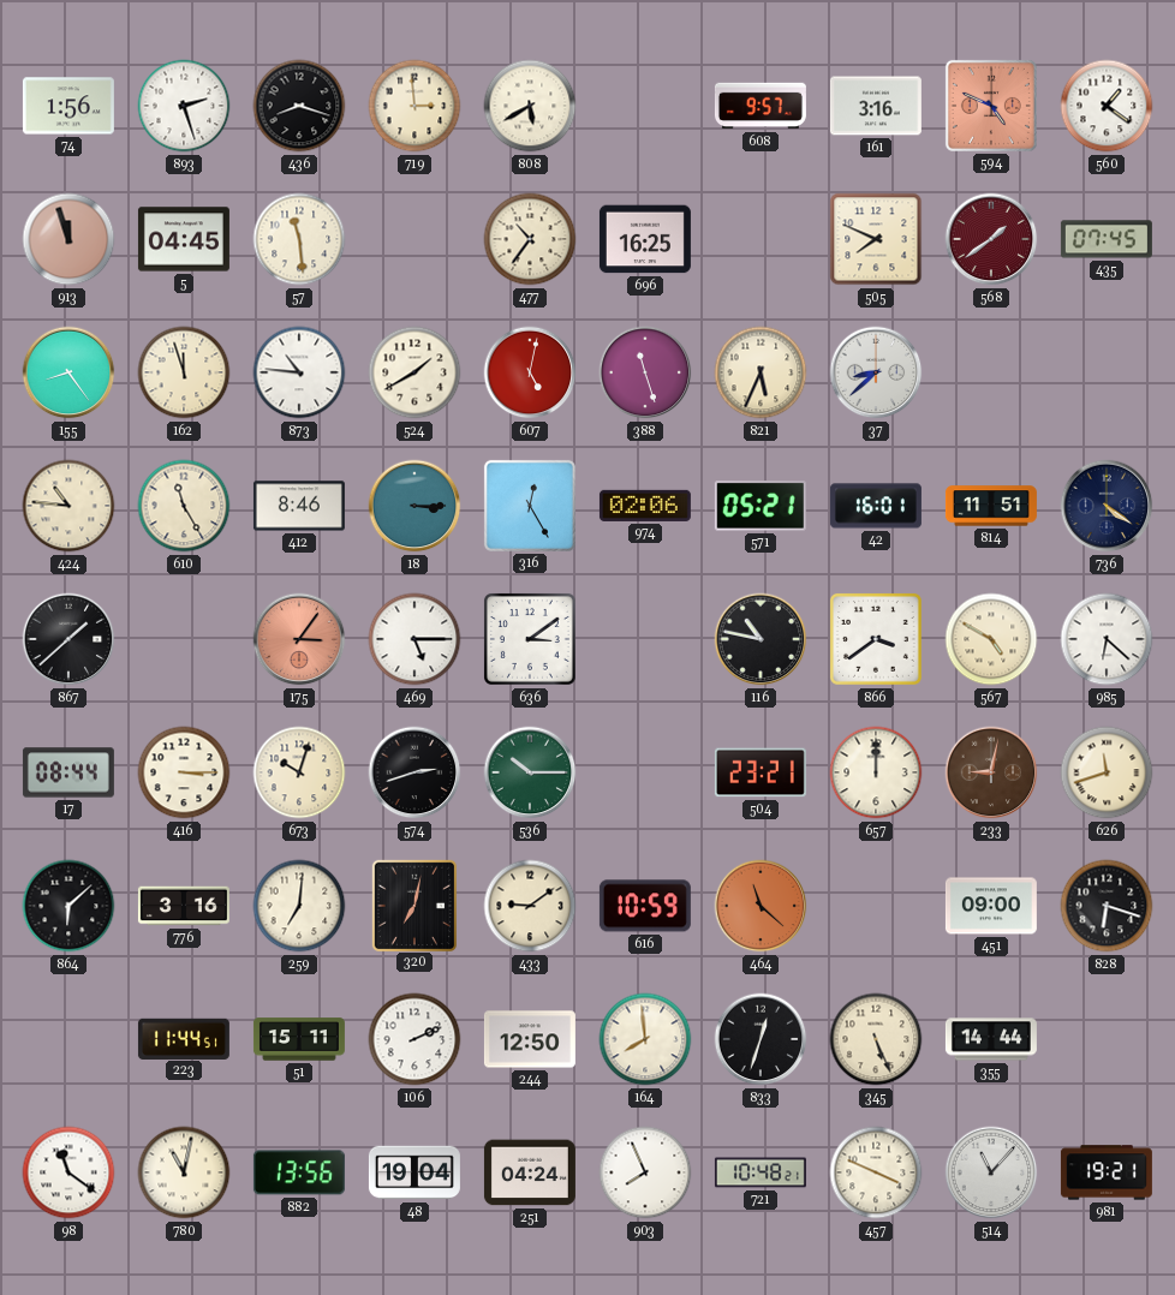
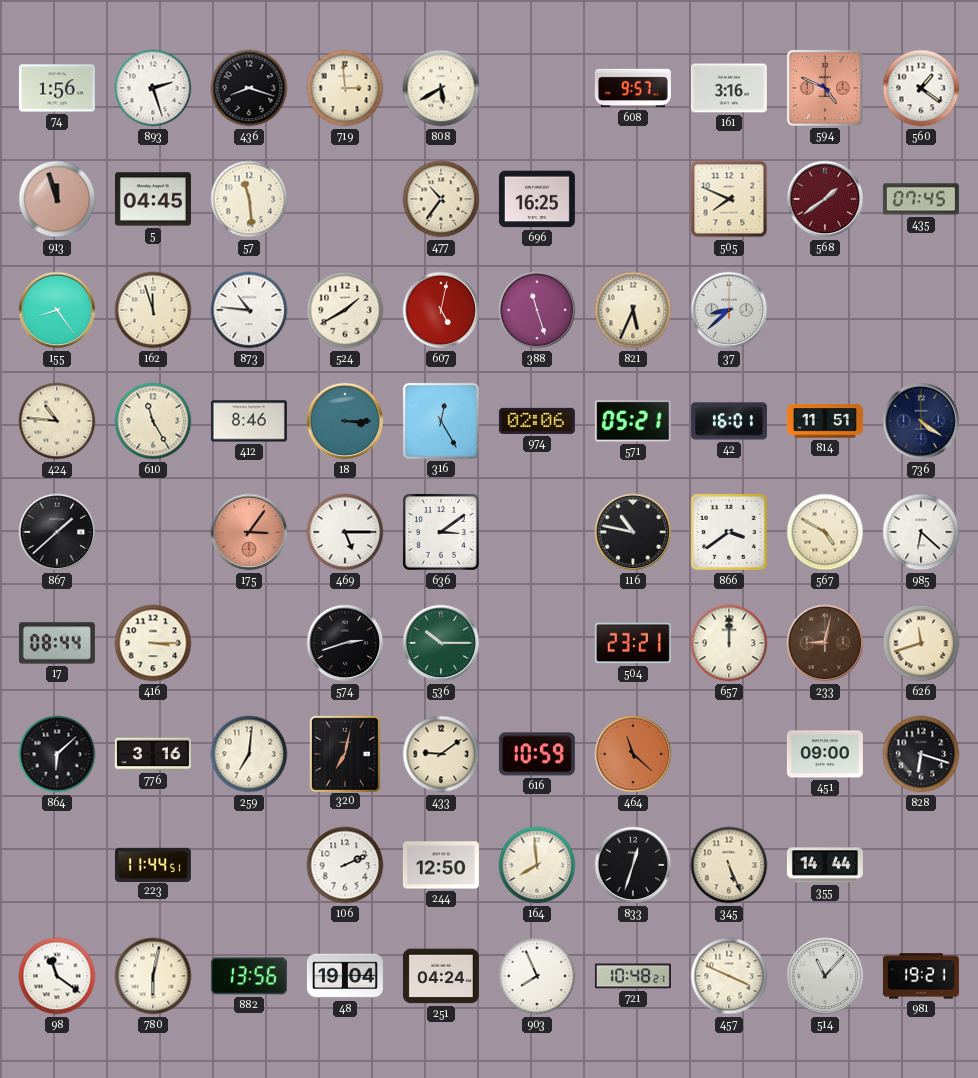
673: 10:03 -> none (299, 772)
51: 15:11 -> none (299, 1039)
780: 11:02 -> 6:02 (153, 976)
